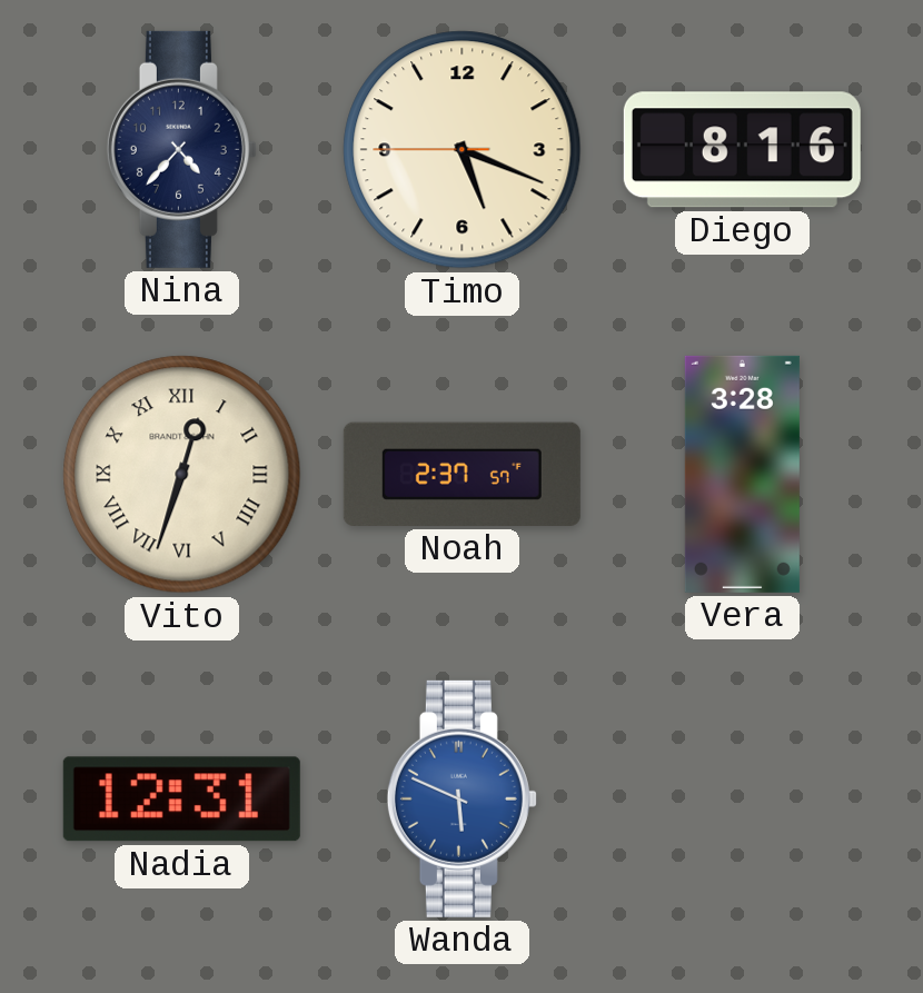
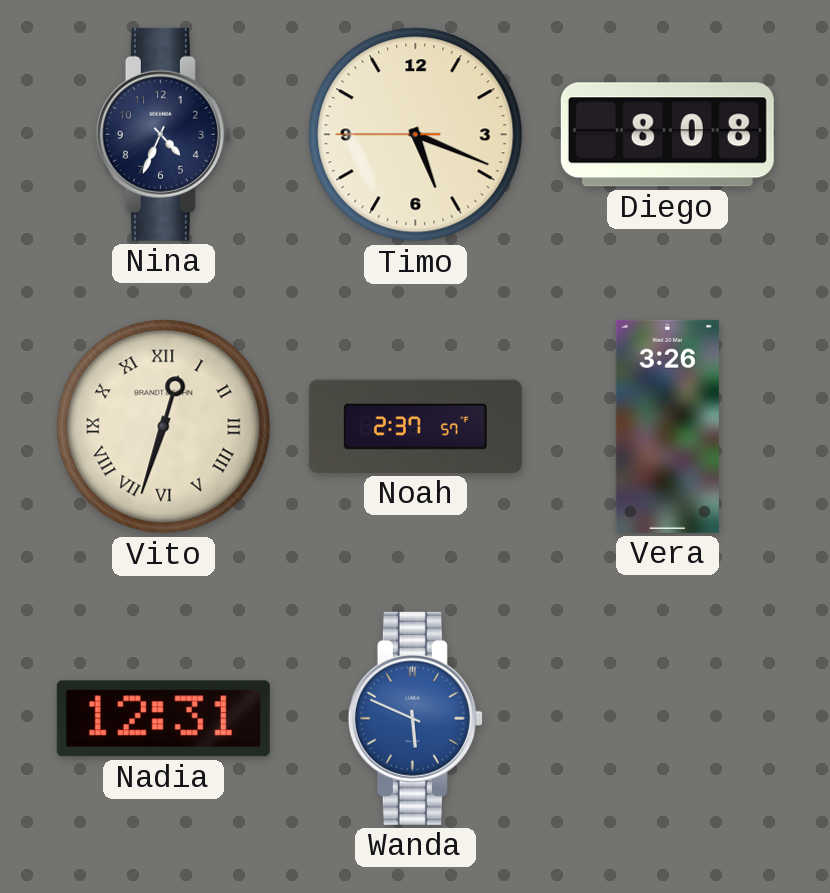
Nina: 4:37 -> 4:34 (163, 134)
Diego: 8:16 -> 8:08 (667, 135)
Vera: 3:28 -> 3:26 (667, 426)
